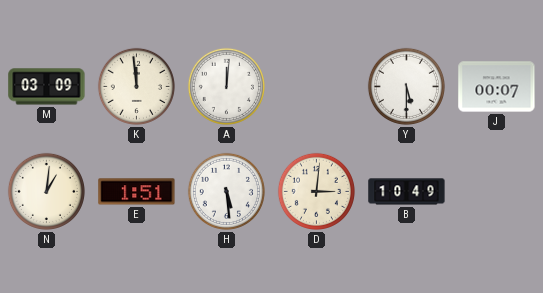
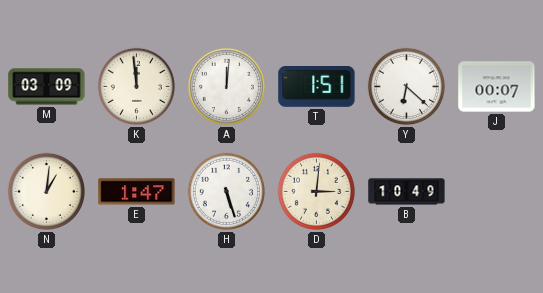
T: none -> 1:51 (317, 87)
Y: 5:30 -> 6:22 (406, 86)
E: 1:51 -> 1:47 (137, 192)
H: 5:29 -> 5:27 (226, 191)
